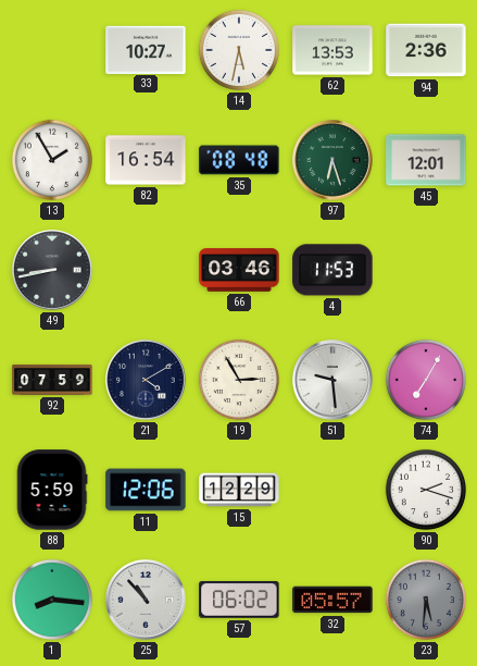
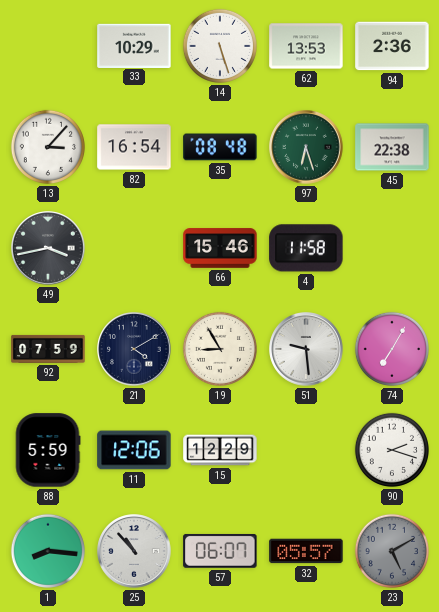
33: 10:27 -> 10:29 (134, 45)
14: 5:32 -> 5:27 (220, 46)
13: 1:55 -> 3:07 (48, 147)
45: 12:01 -> 22:38 (392, 147)
49: 8:43 -> 3:43 (48, 248)
66: 03:46 -> 15:46 (220, 248)
4: 11:53 -> 11:58 (306, 248)
19: 2:55 -> 8:55 (220, 349)
57: 06:02 -> 06:07 (220, 551)
23: 5:31 -> 5:10 (392, 551)
